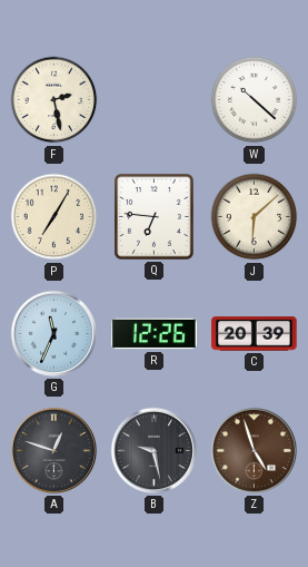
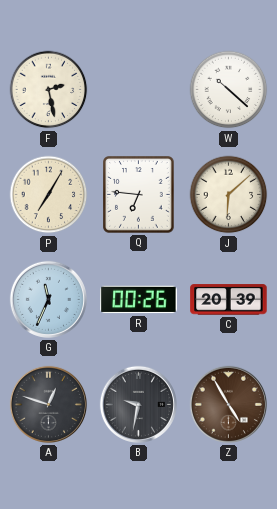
R: 12:26 -> 00:26 (139, 300)
B: 9:28 -> 9:32 (138, 404)
Z: 4:57 -> 4:55 (228, 404)
